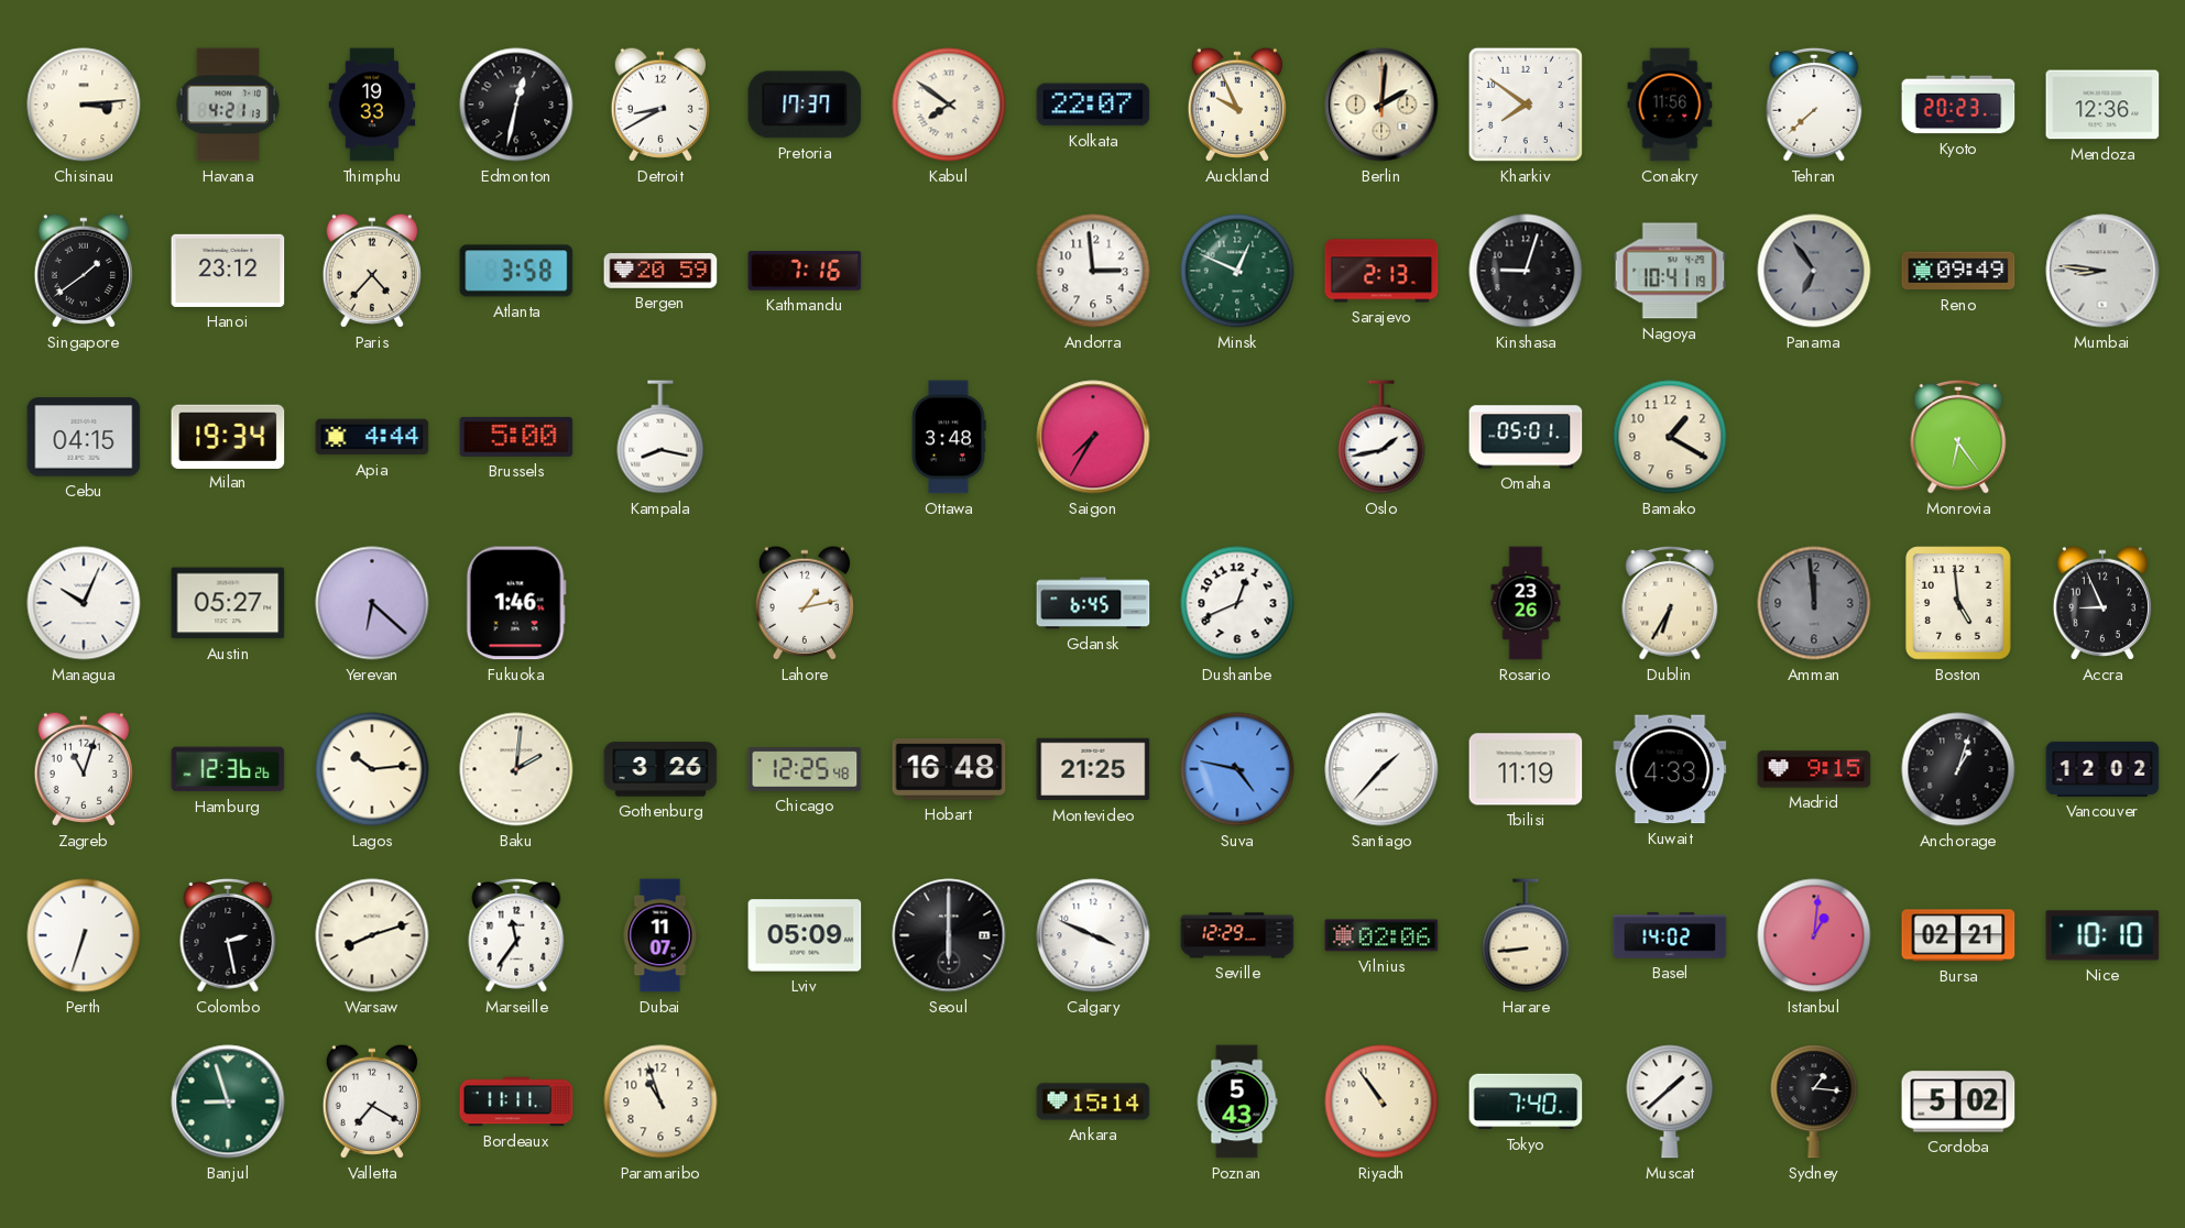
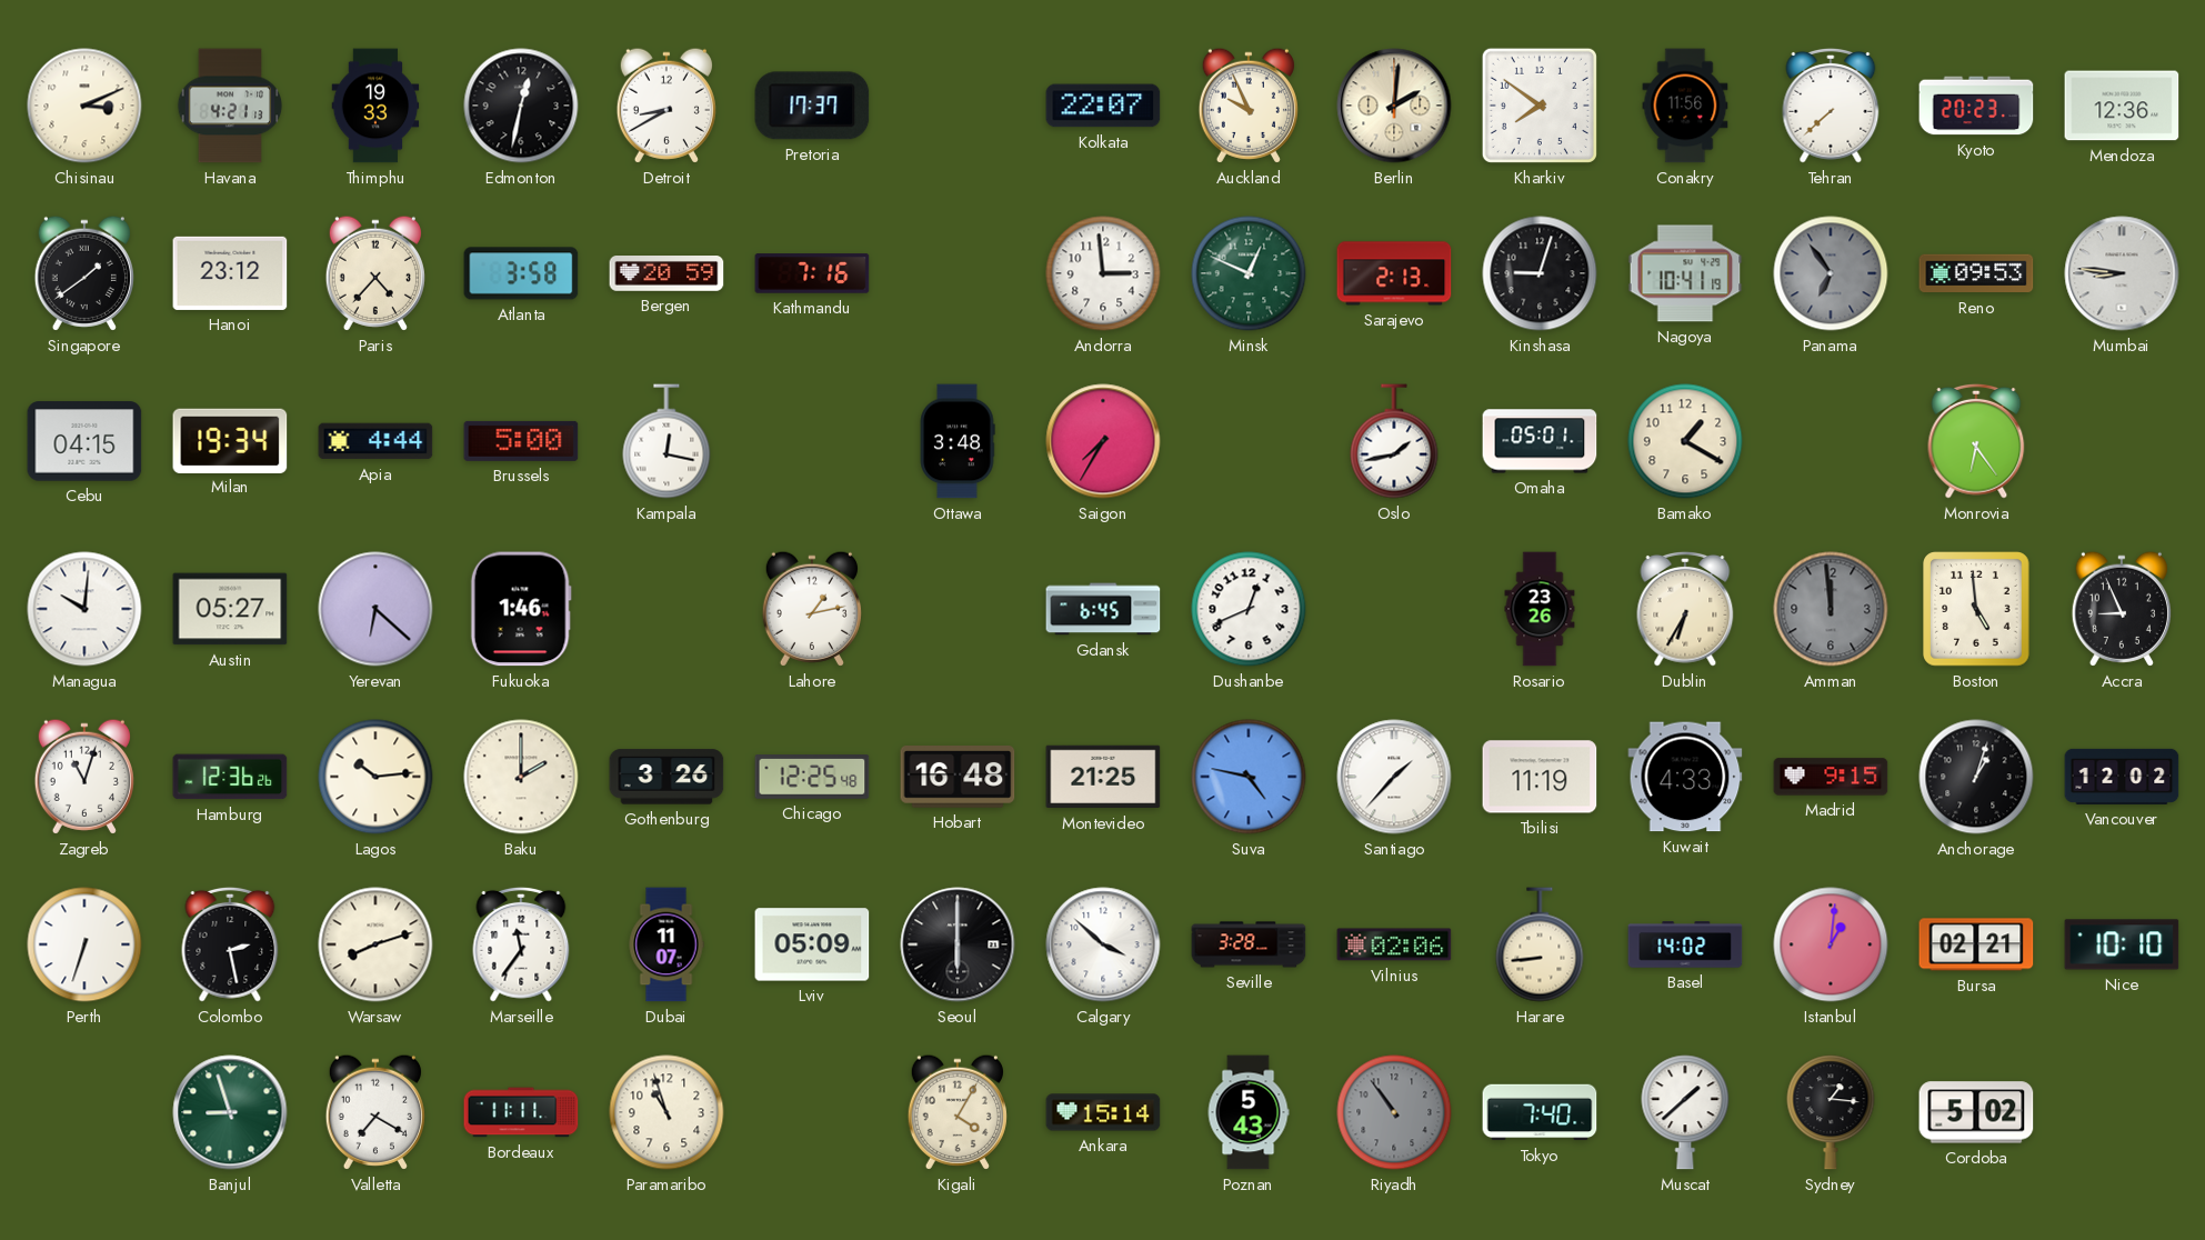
Chisinau: 3:14 -> 3:11 (84, 106)
Kabul: 7:51 -> none (949, 105)
Reno: 09:49 -> 09:53 (1976, 273)
Kampala: 8:17 -> 12:17 (666, 441)
Managua: 10:04 -> 10:01 (84, 609)
Baku: 2:01 -> 2:00 (521, 777)
Calgary: 3:49 -> 3:52 (1103, 944)
Seville: 12:29 -> 3:28 (1249, 944)
Kigali: none -> 4:05 (958, 1112)
Riyadh dial: cream -> grey (1394, 1112)
